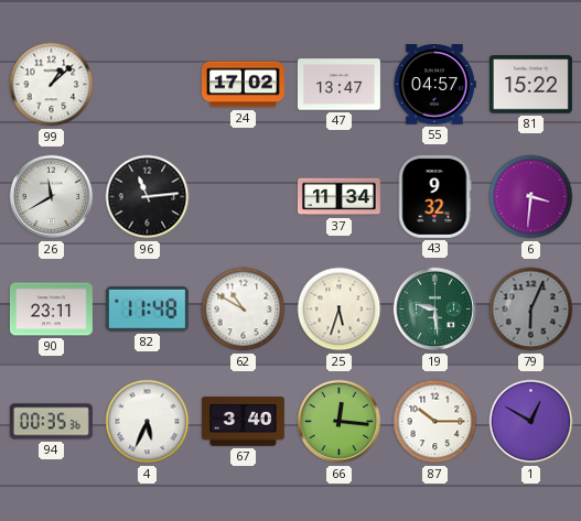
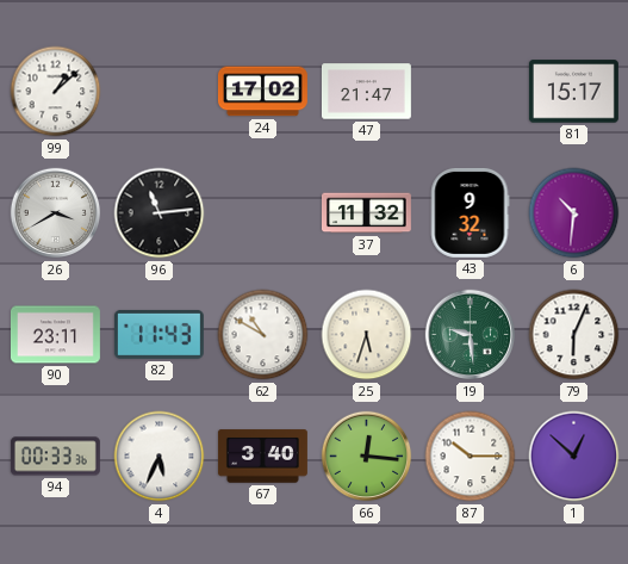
47: 13:47 -> 21:47 (366, 92)
55: 04:57 -> none (434, 85)
81: 15:22 -> 15:17 (573, 92)
26: 11:40 -> 3:40 (56, 213)
37: 11:34 -> 11:32 (366, 213)
6: 3:31 -> 10:31 (574, 213)
82: 11:48 -> 11:43 (158, 334)
79 dial: grey -> white (574, 335)
94: 00:35 -> 00:33 (55, 457)
1: 12:50 -> 12:52 (574, 457)
